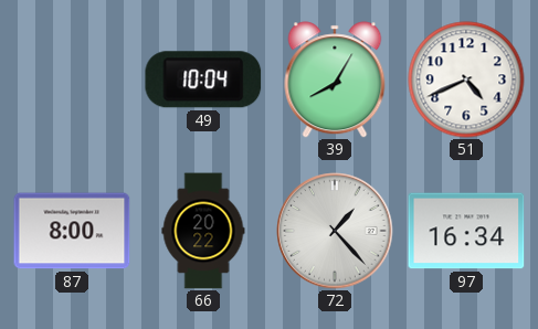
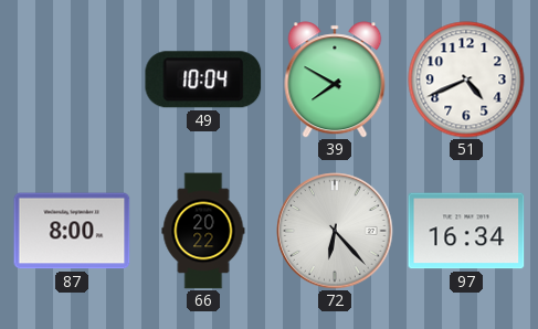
39: 8:05 -> 7:50 (335, 79)
72: 1:23 -> 6:23 (335, 231)
